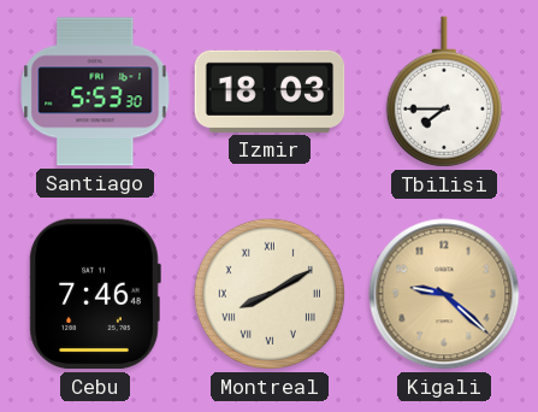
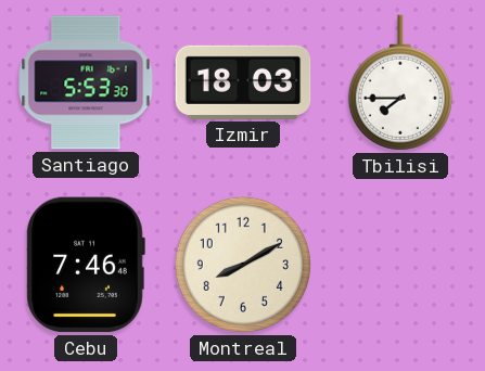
Montreal numerals: Roman -> Arabic (243, 265)
Kigali: 9:22 -> none (444, 294)
